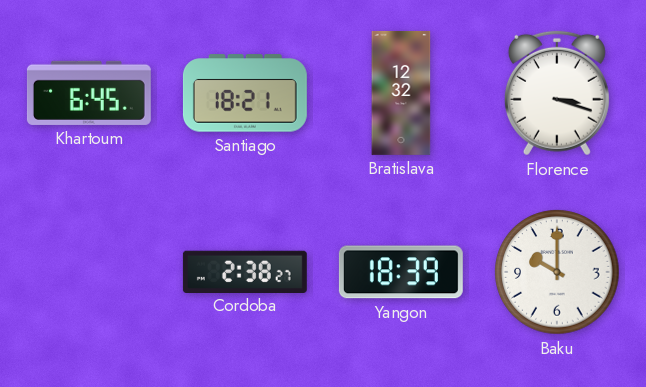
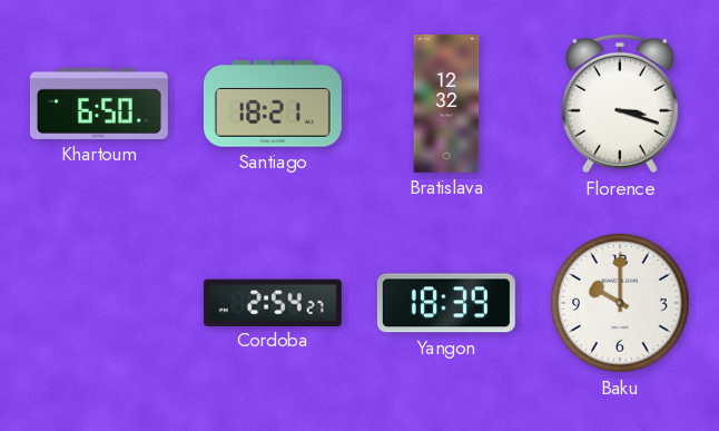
Khartoum: 6:45 -> 6:50 (99, 104)
Cordoba: 2:38 -> 2:54 (273, 302)
